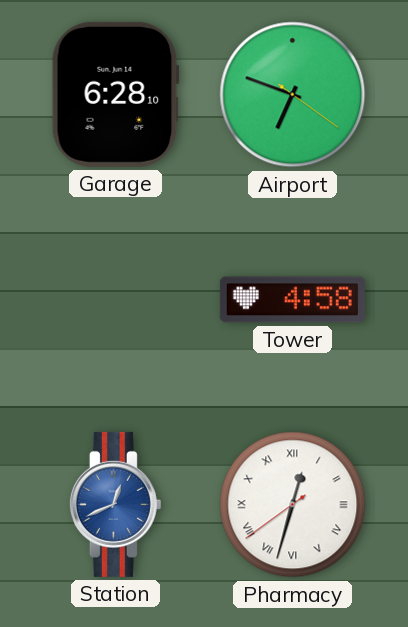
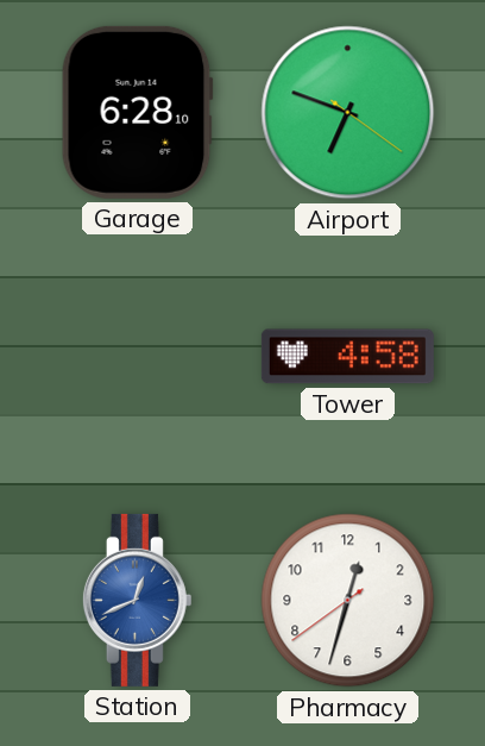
Pharmacy numerals: Roman -> Arabic (348, 601)
